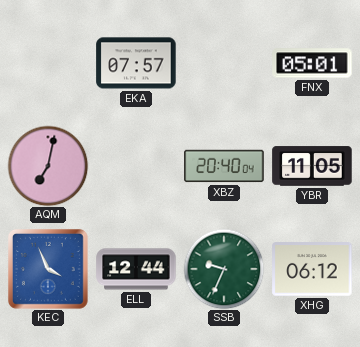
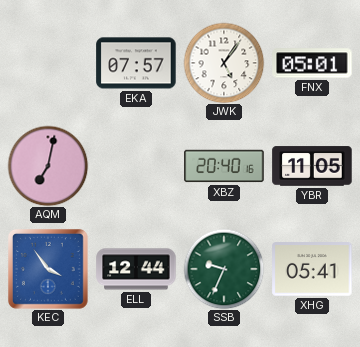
JWK: none -> 5:06 (224, 63)
XBZ: 20:40:04 -> 20:40:16 (224, 166)
KEC: 3:56 -> 3:54 (48, 269)
XHG: 06:12 -> 05:41 (312, 269)
